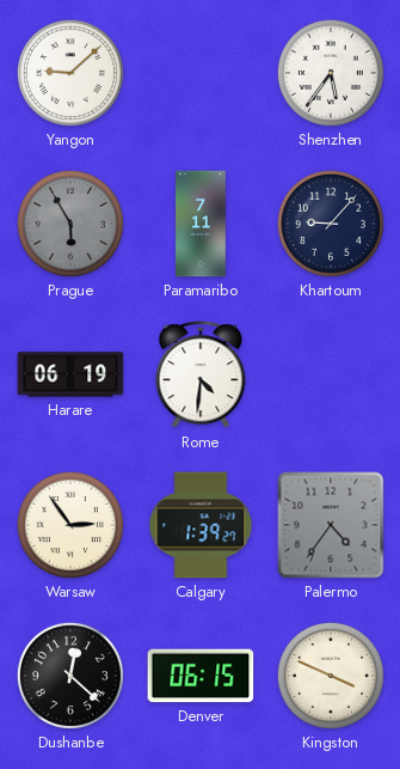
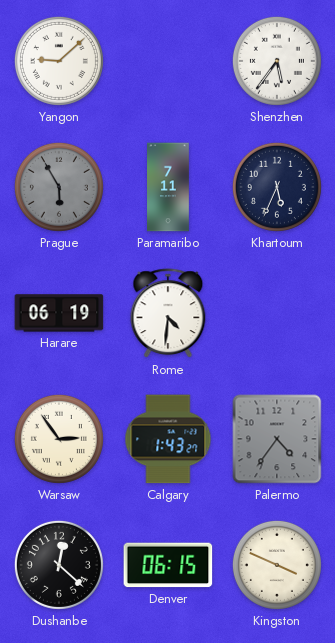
Khartoum: 9:07 -> 5:34 (277, 187)
Calgary: 1:39 -> 1:43 (168, 439)
